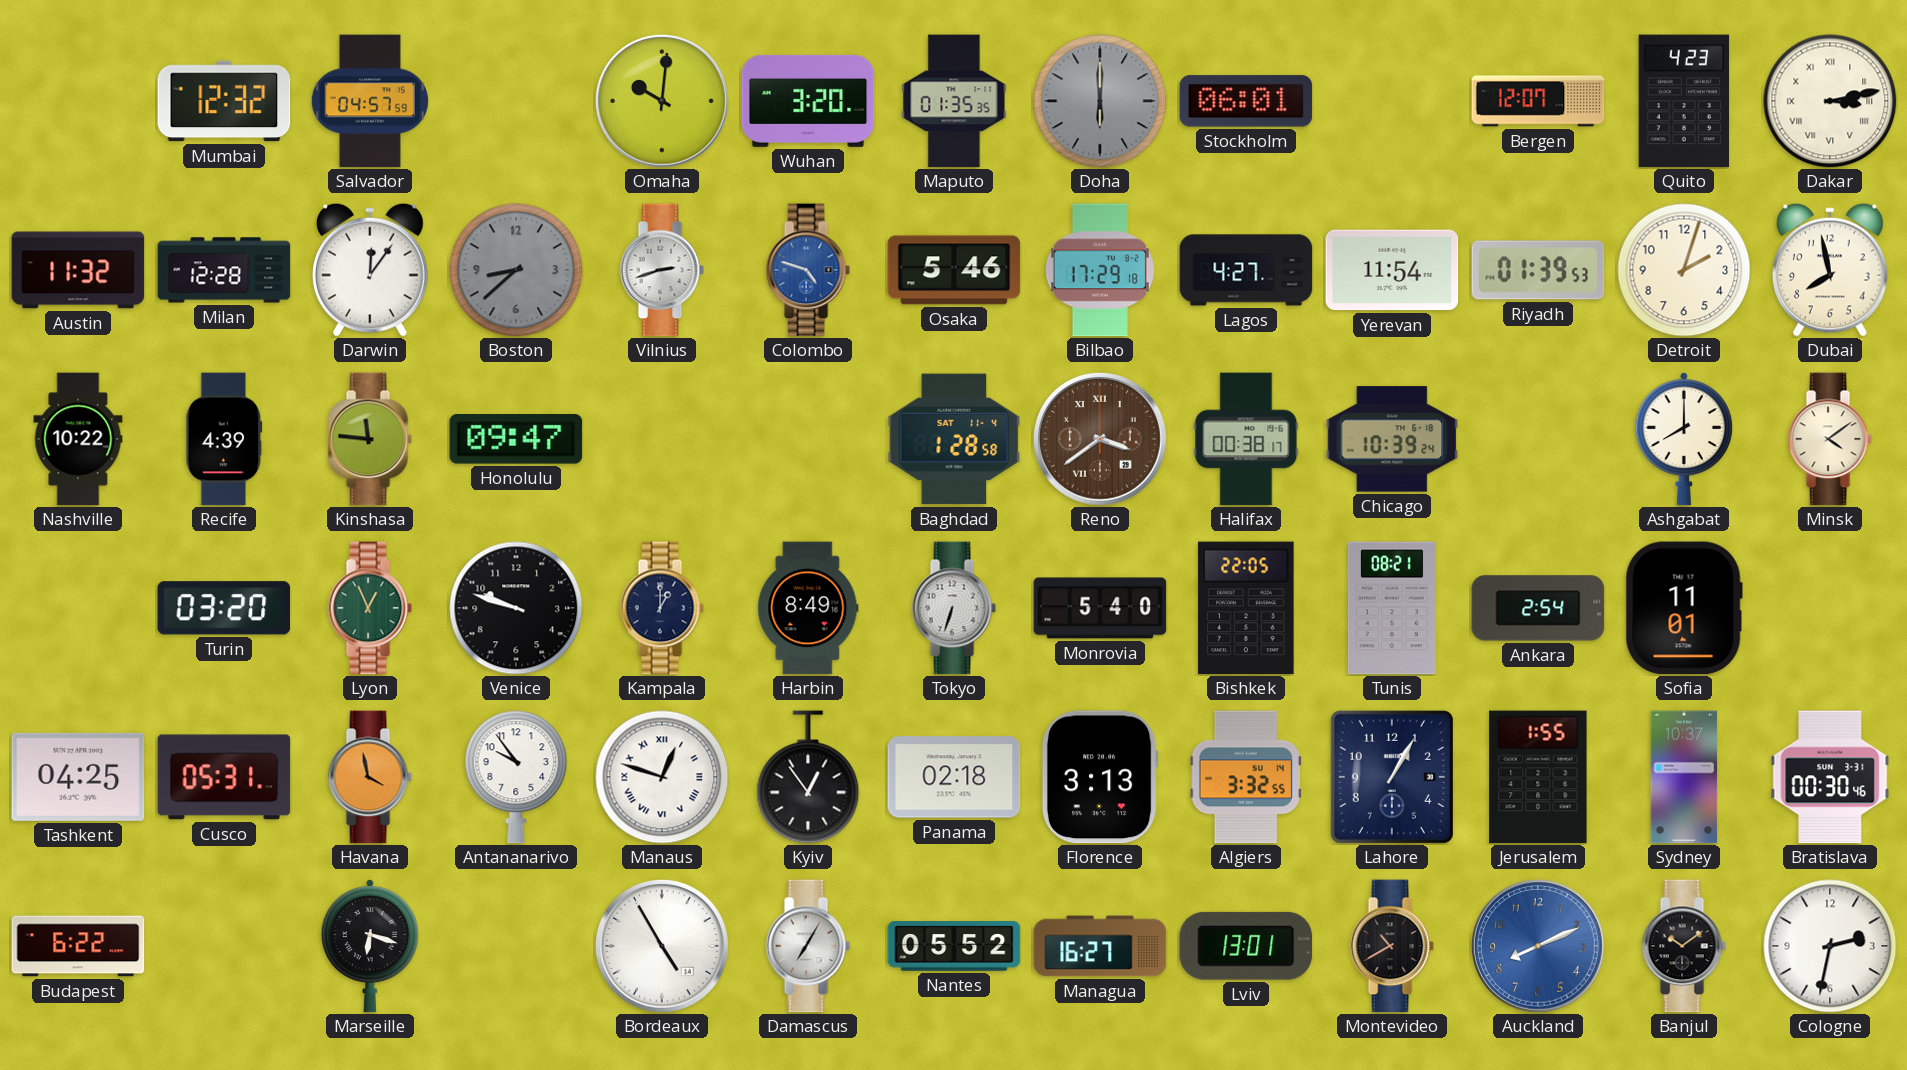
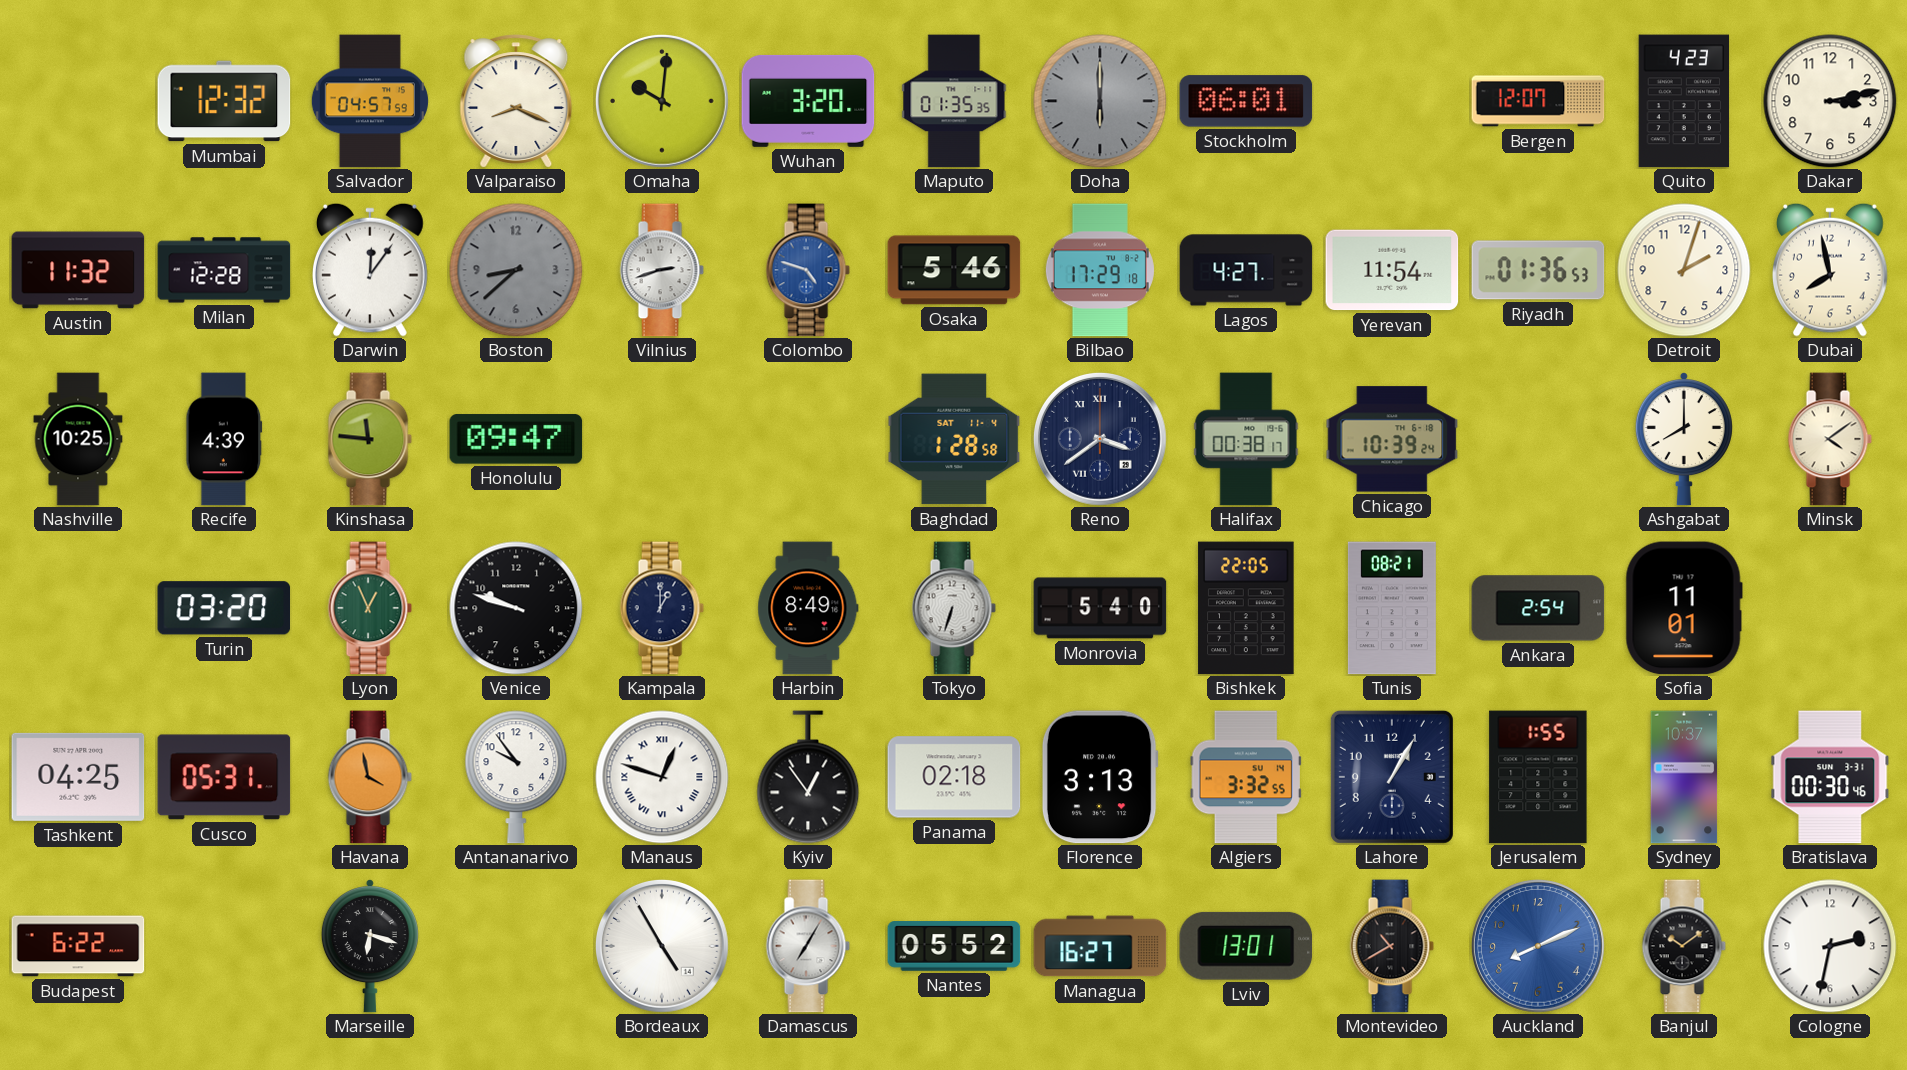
Valparaiso: none -> 8:19 (516, 101)
Dakar numerals: Roman -> Arabic (1830, 101)
Riyadh: 01:39 -> 01:36 (1538, 270)
Nashville: 10:22 -> 10:25 (78, 439)
Reno dial: brown -> navy (1100, 439)
